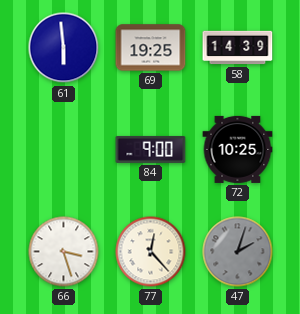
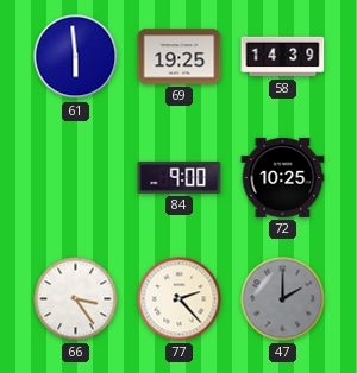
66: 3:27 -> 3:24 (76, 299)
77: 12:23 -> 2:23 (180, 299)
47: 2:03 -> 2:00 (283, 299)
